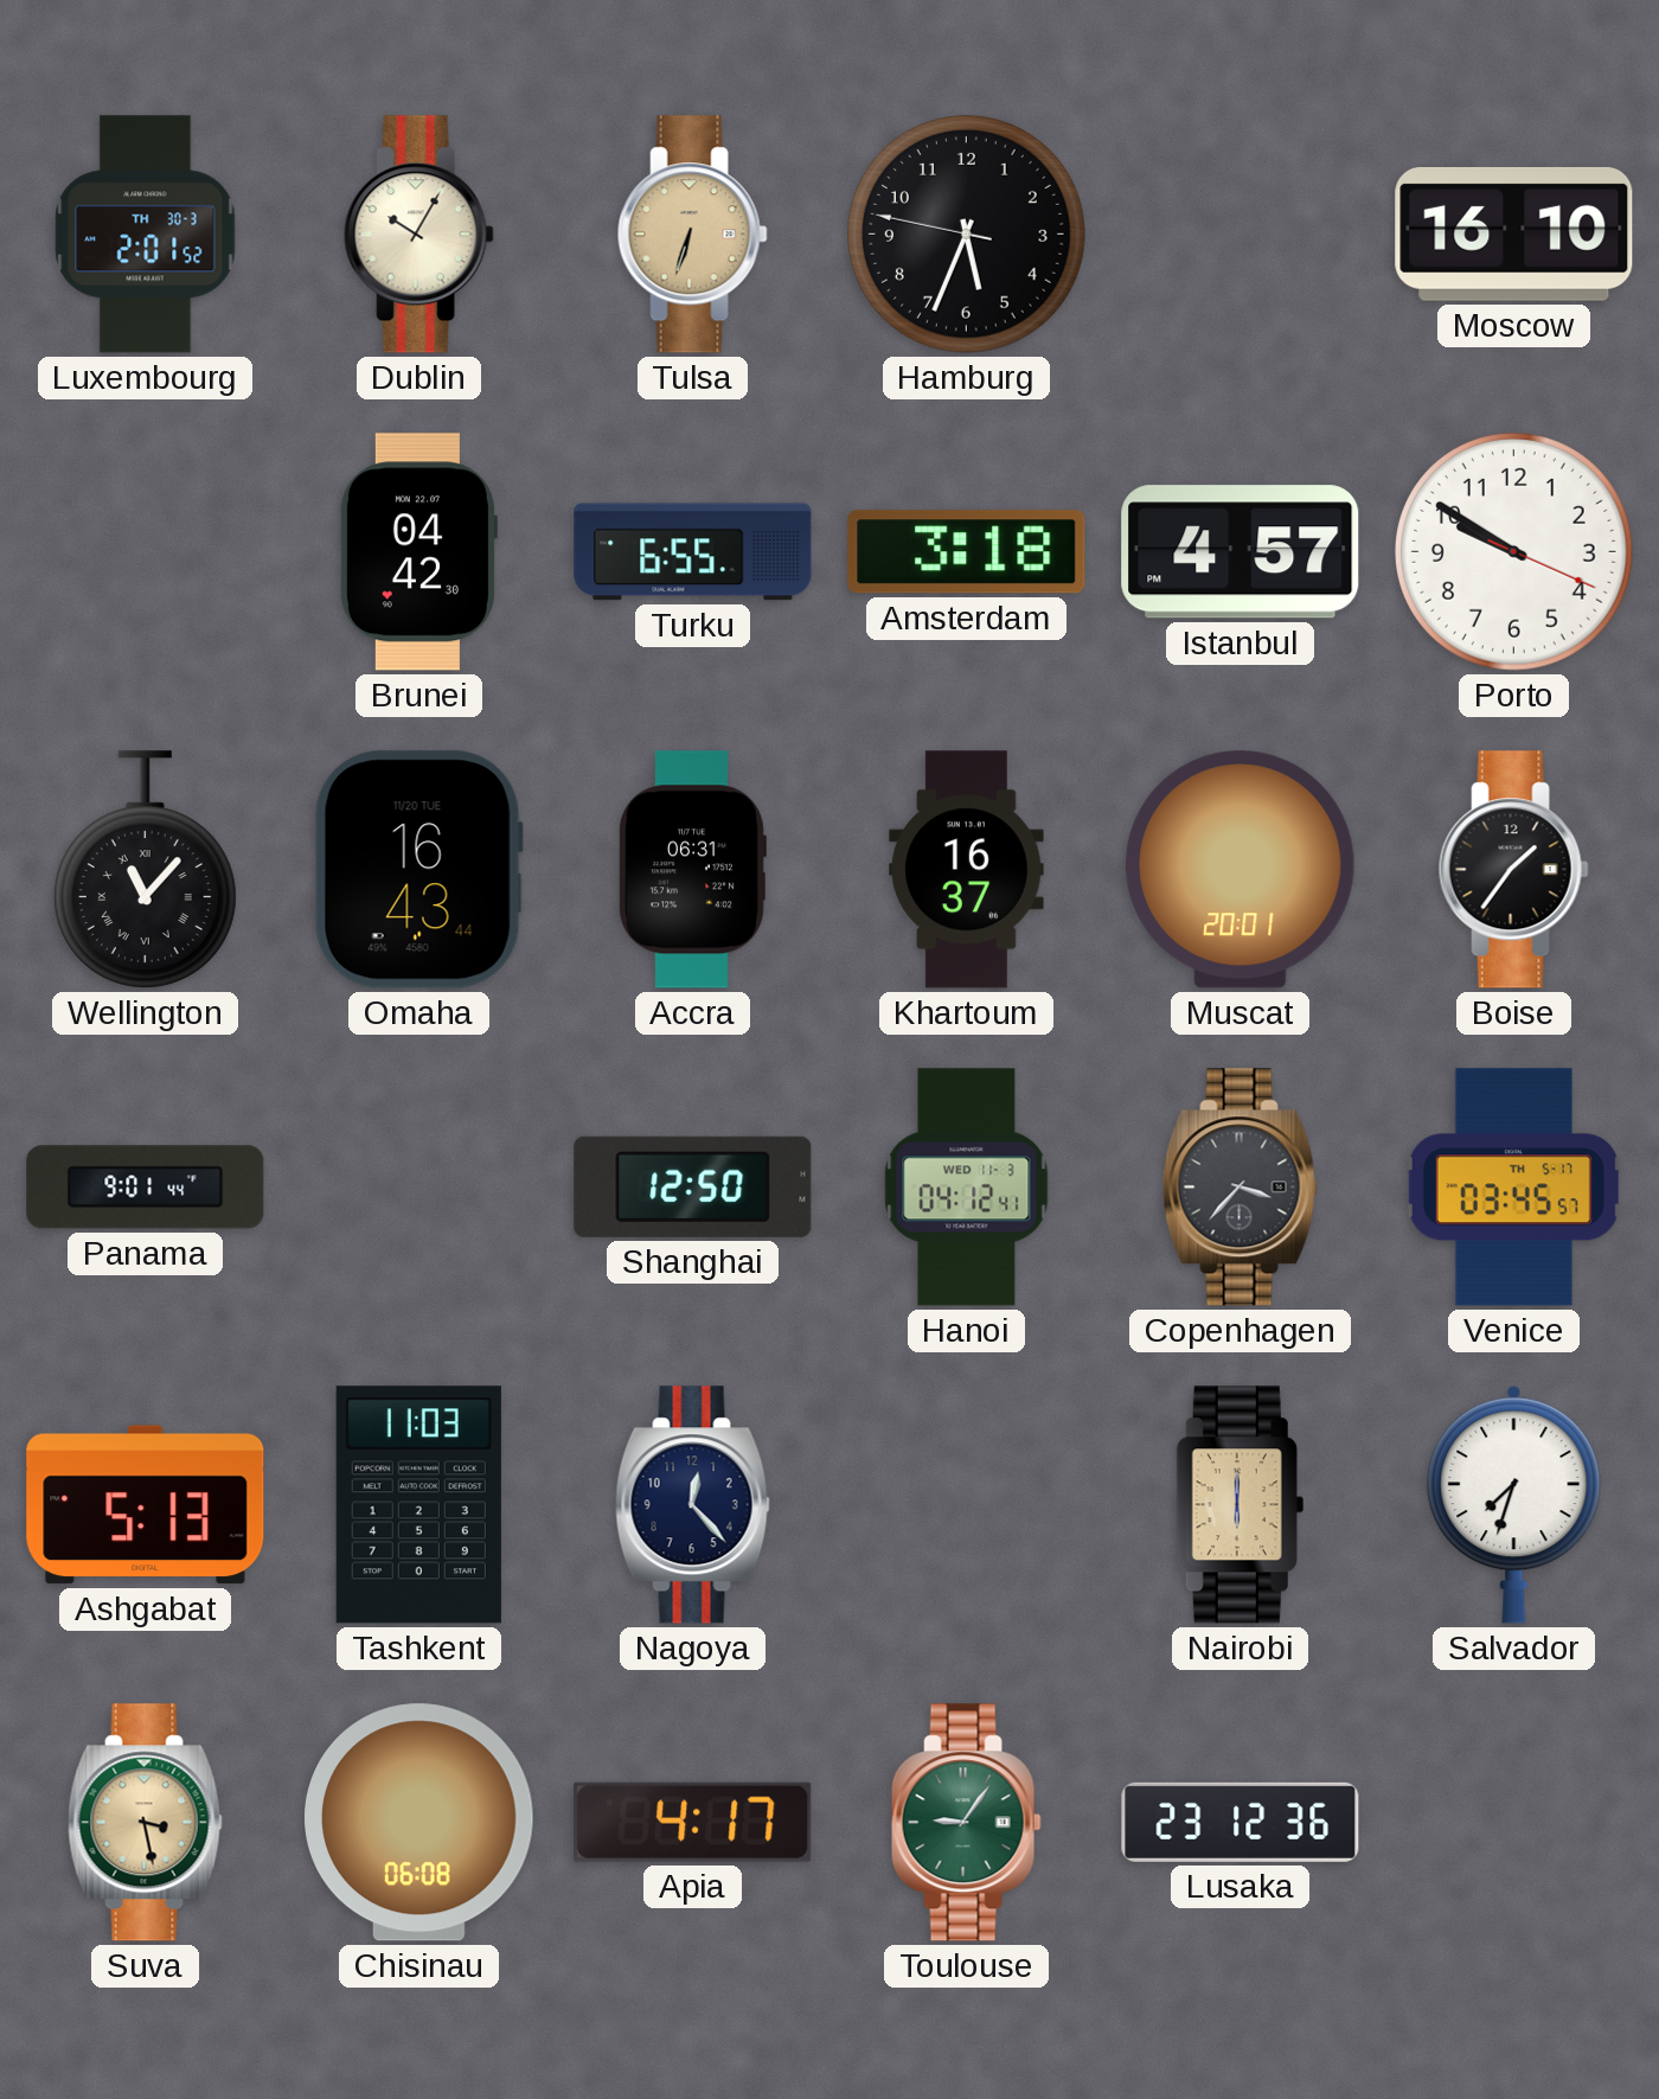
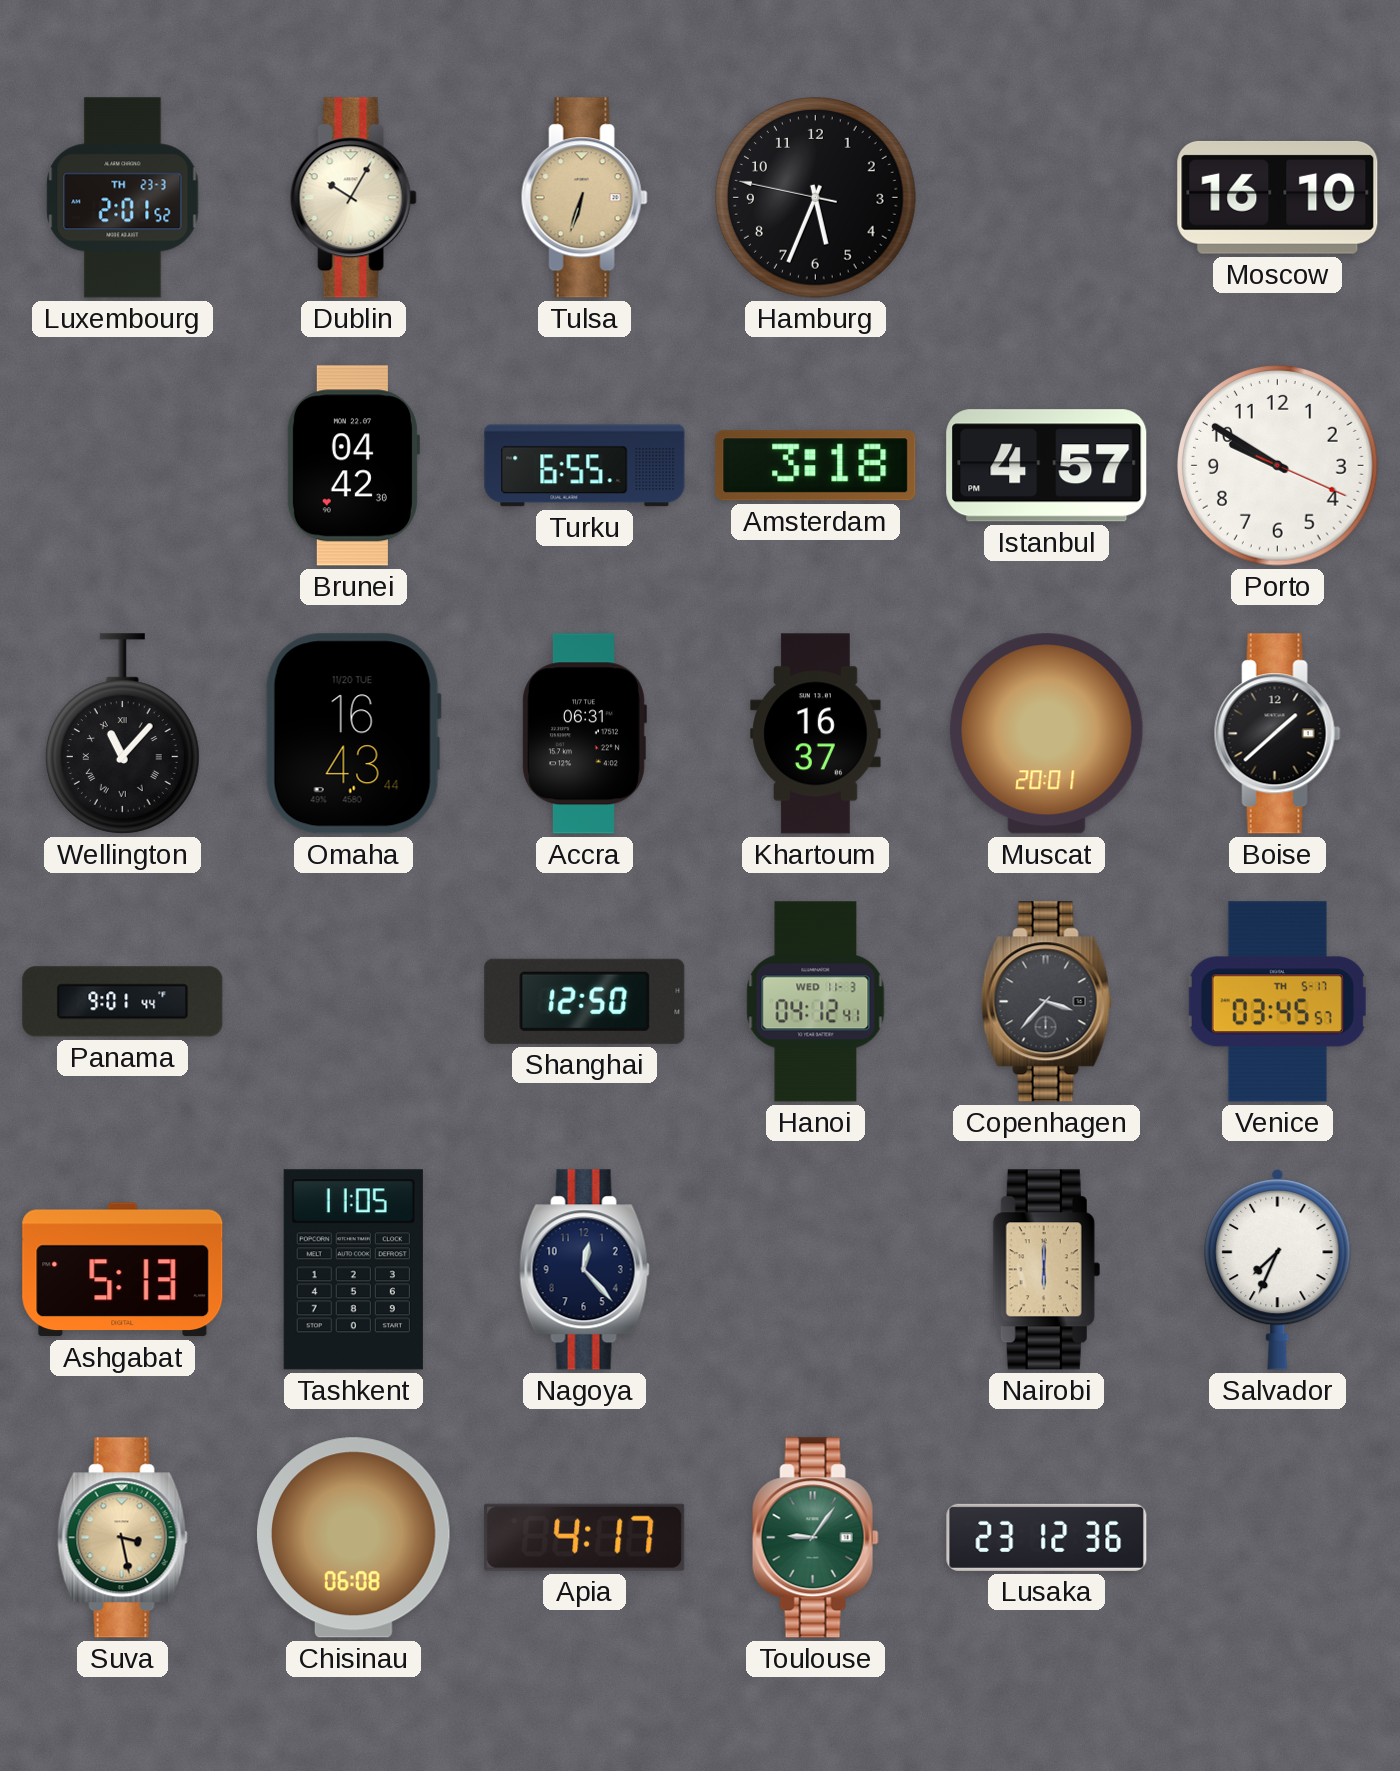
Luxembourg date: TH 30-3 -> TH 23-3 (123, 198)
Boise: 1:36 -> 1:38 (1277, 734)
Tashkent: 11:03 -> 11:05 (353, 1270)
Salvador: 7:33 -> 7:34 (1278, 1269)
